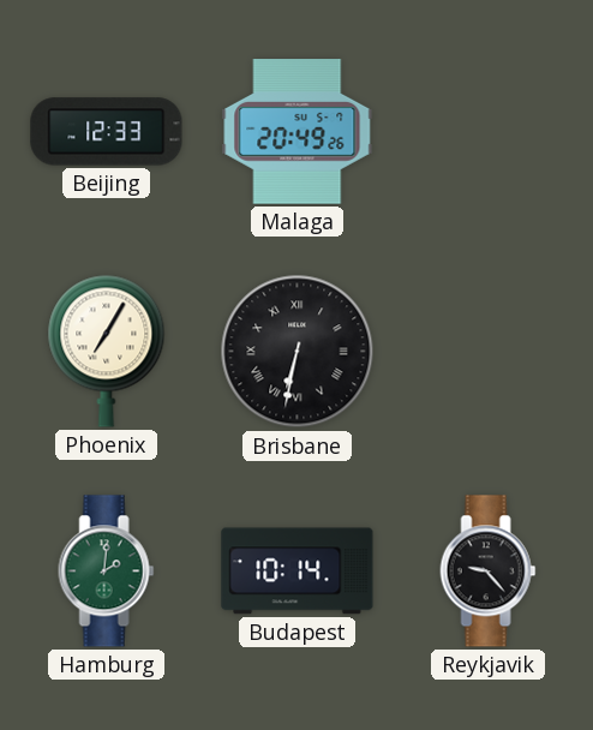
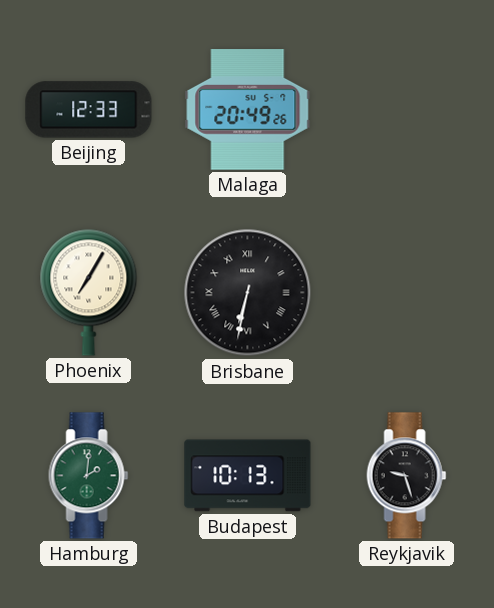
Budapest: 10:14 -> 10:13 (248, 476)
Reykjavik: 9:23 -> 9:27 (407, 476)
